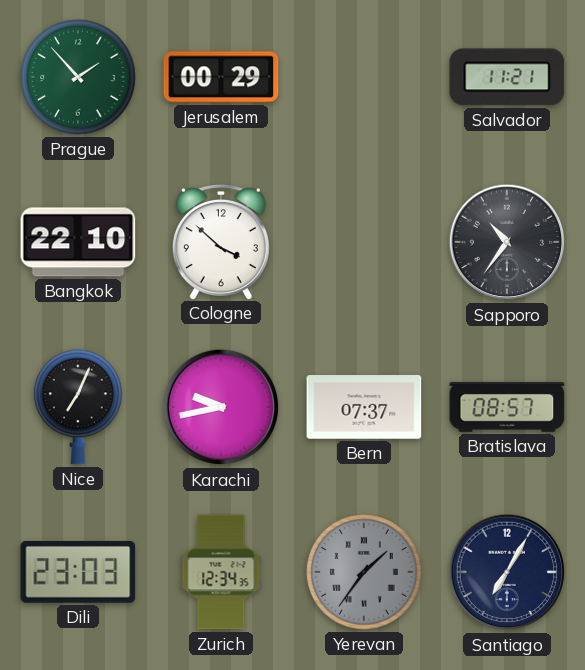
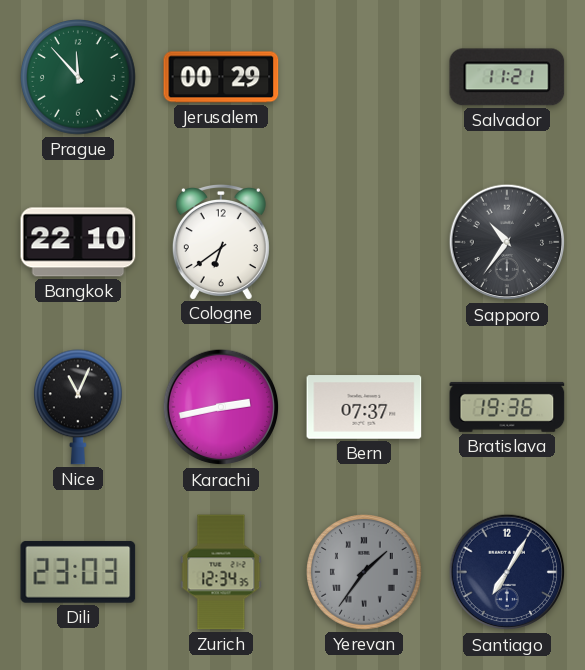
Prague: 1:53 -> 11:53 (79, 78)
Cologne: 3:52 -> 6:39 (221, 242)
Nice: 7:04 -> 11:04 (78, 407)
Karachi: 9:43 -> 2:43 (221, 407)
Bratislava: 08:57 -> 19:36 (507, 407)
